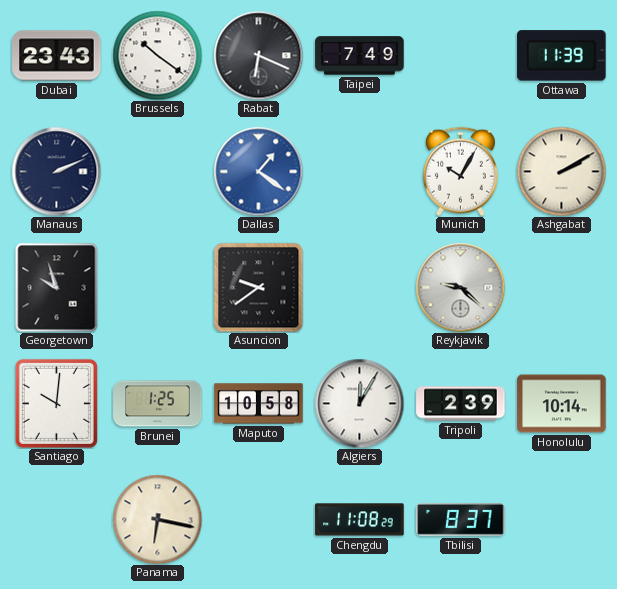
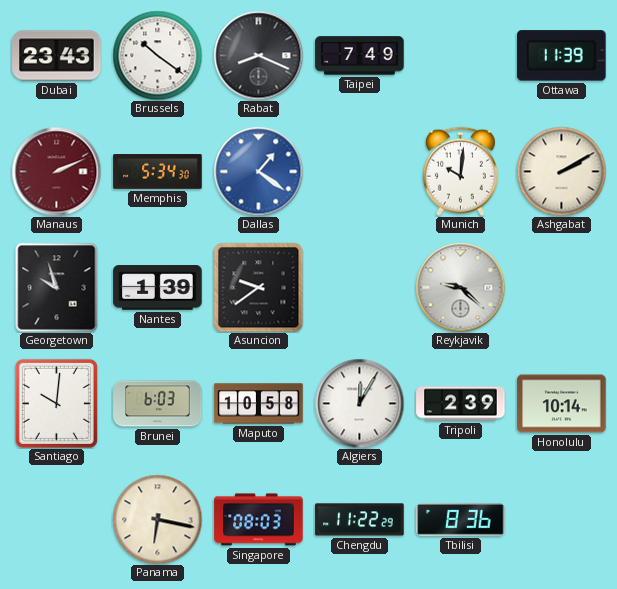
Rabat: 6:19 -> 8:19 (258, 55)
Manaus dial: navy -> burgundy (56, 171)
Memphis: none -> 5:34 (158, 172)
Munich: 10:05 -> 10:01 (460, 171)
Nantes: none -> 1:39 (158, 288)
Brunei: 1:25 -> 6:03 (158, 404)
Singapore: none -> 08:03 (259, 520)
Chengdu: 11:08 -> 11:22 (360, 520)
Tbilisi: 8:37 -> 8:36 (461, 519)
